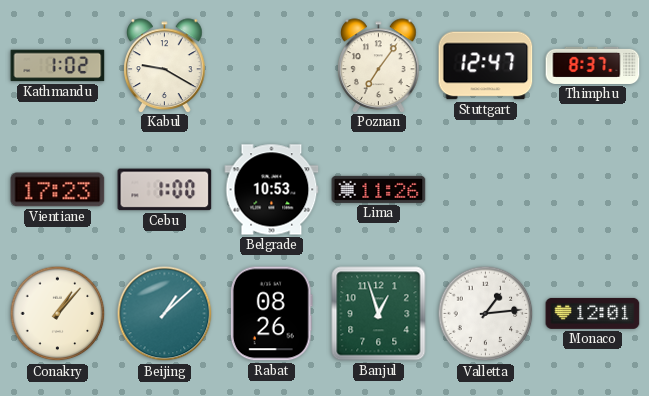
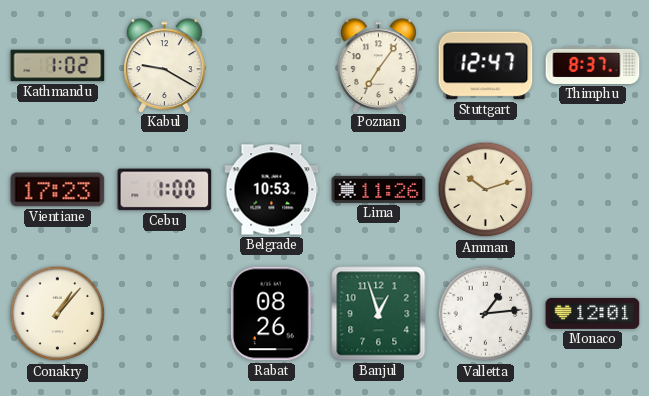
Amman: none -> 10:12 (486, 190)
Beijing: 1:08 -> none (165, 314)
